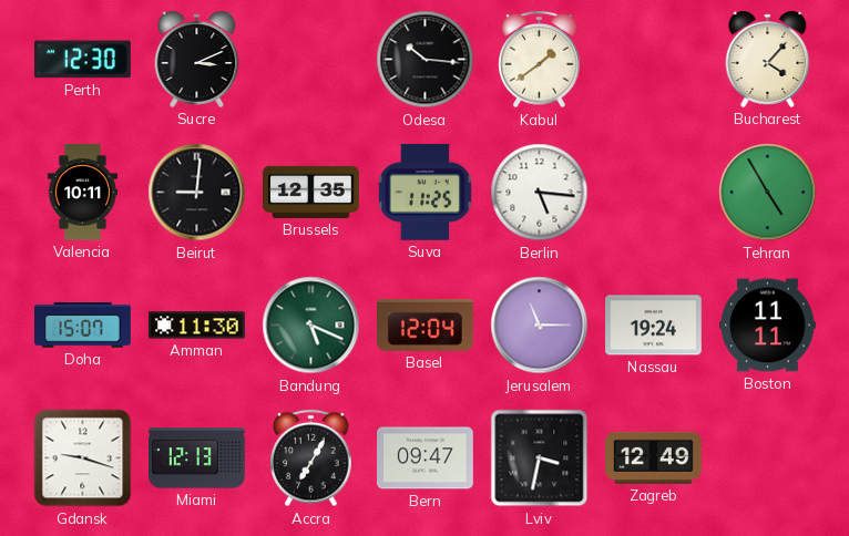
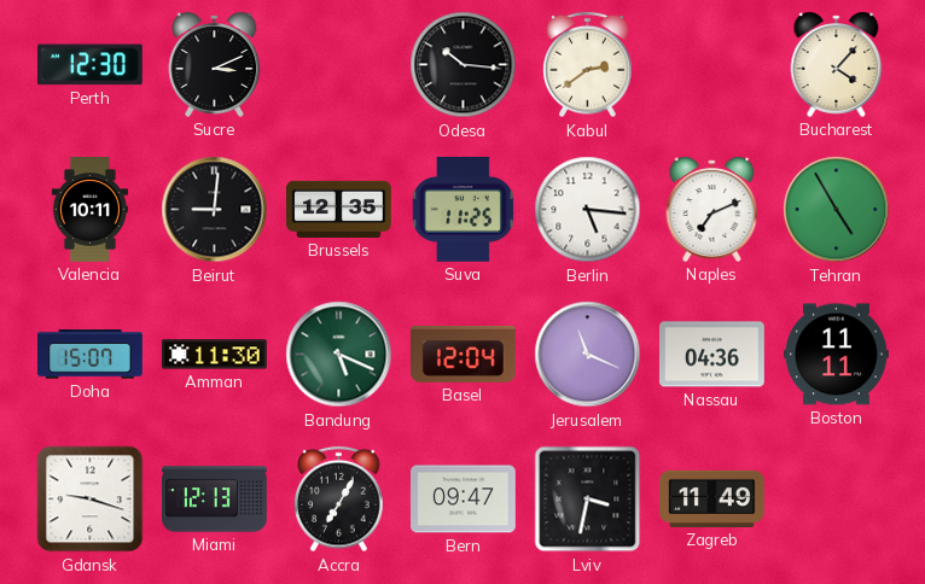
Kabul: 1:39 -> 2:39 (588, 65)
Naples: none -> 7:11 (712, 209)
Jerusalem: 11:15 -> 11:19 (588, 355)
Nassau: 19:24 -> 04:36 (712, 355)
Zagreb: 12:49 -> 11:49 (712, 498)
